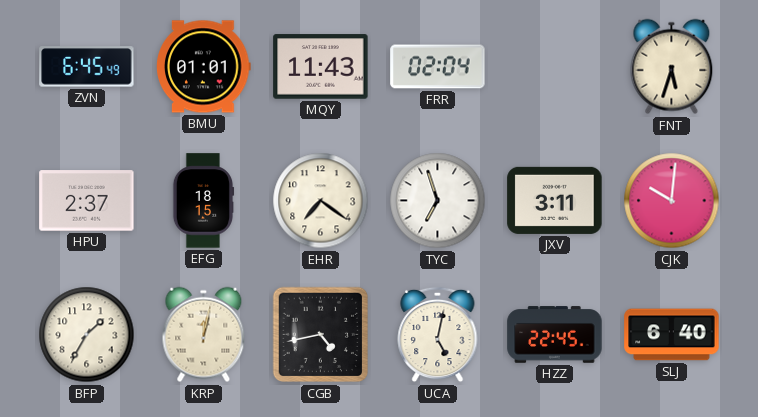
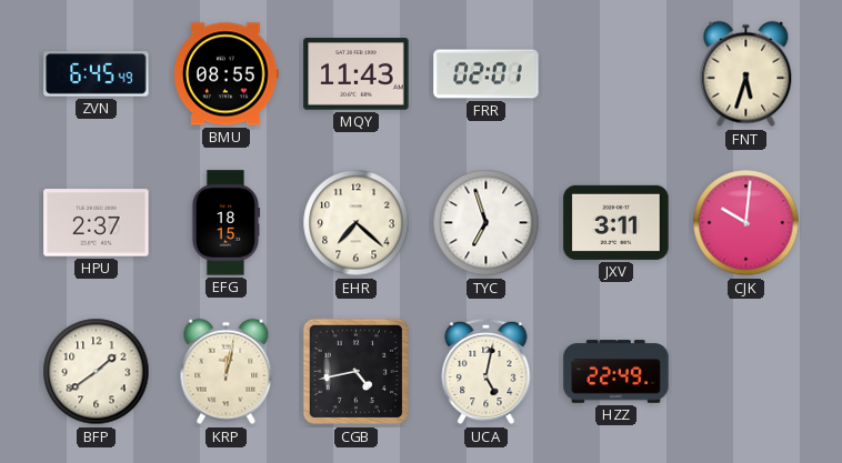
BMU: 01:01 -> 08:55 (227, 74)
FRR: 02:04 -> 02:01 (487, 74)
EHR: 7:21 -> 7:22 (357, 223)
BFP: 1:35 -> 1:39 (97, 372)
HZZ: 22:45 -> 22:49 (617, 372)
SLJ: 6:40 -> none (672, 335)
